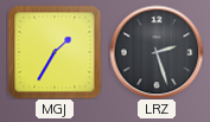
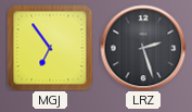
MGJ: 1:35 -> 6:54 (50, 48)
